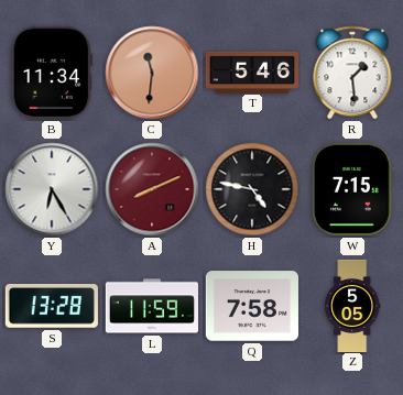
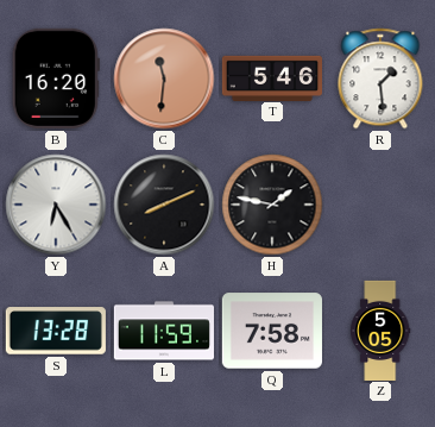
B: 11:34 -> 16:20 (56, 79)
A dial: burgundy -> black (164, 205)
H: 4:47 -> 1:47 (272, 205)
W: 7:15 -> none (352, 189)
